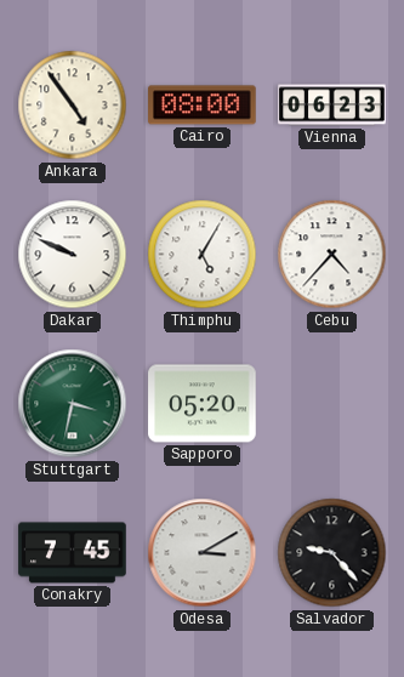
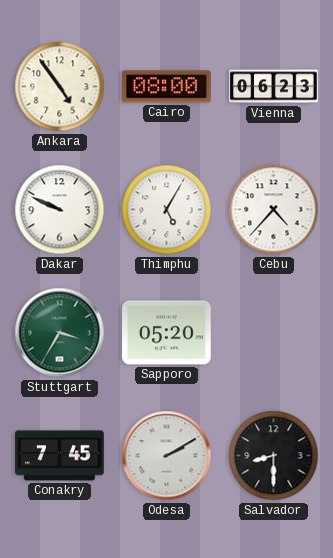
Stuttgart: 3:32 -> 3:35 (60, 333)
Odesa: 3:10 -> 2:10 (167, 456)
Salvador: 9:23 -> 8:30 (274, 456)
